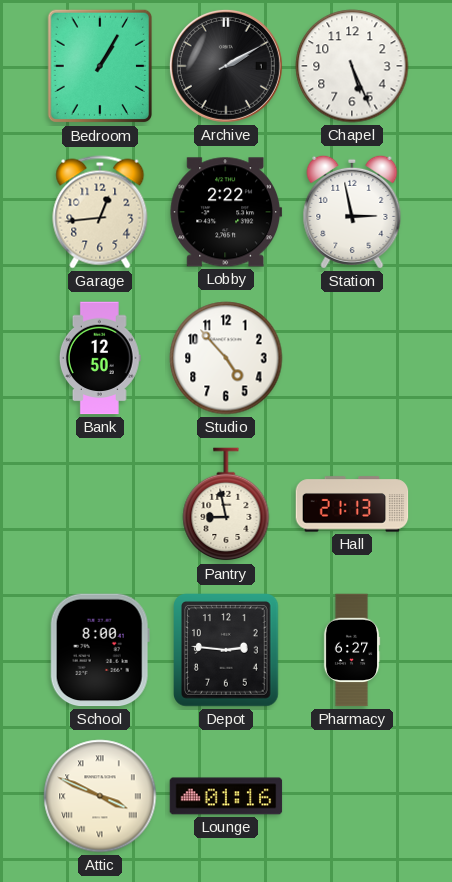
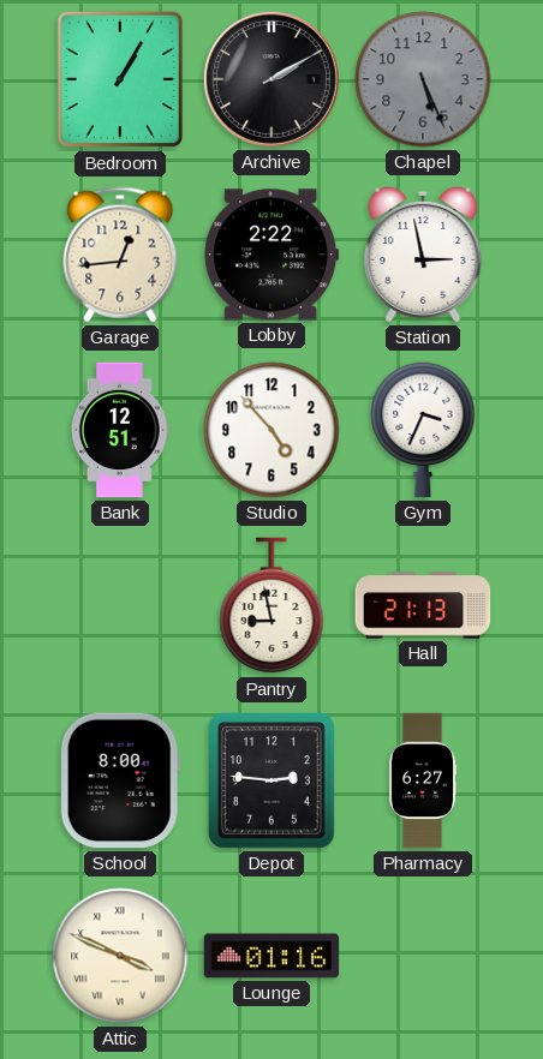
Chapel dial: white -> grey (423, 79)
Bank: 12:50 -> 12:51 (120, 430)
Gym: none -> 3:34 (423, 430)
